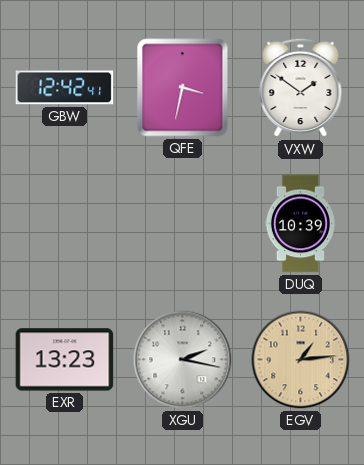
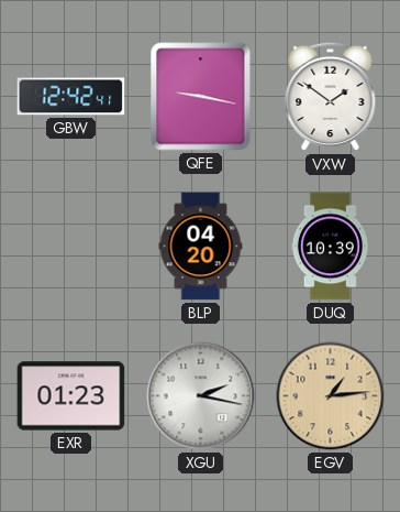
QFE: 3:32 -> 9:17 (201, 97)
BLP: none -> 04:20 (201, 247)
EXR: 13:23 -> 01:23 (71, 396)
